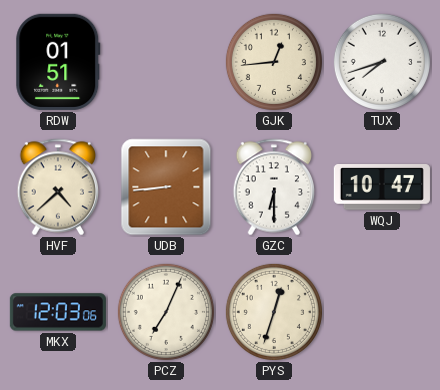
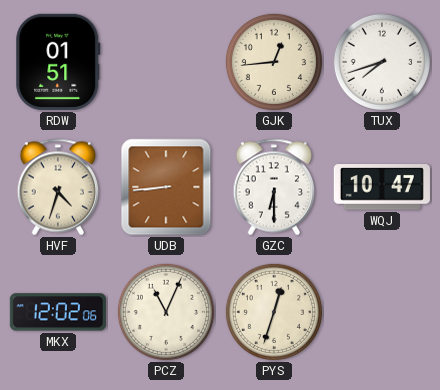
HVF: 4:38 -> 4:33 (58, 187)
MKX: 12:03 -> 12:02 (58, 312)
PCZ: 7:04 -> 11:04 (166, 312)
